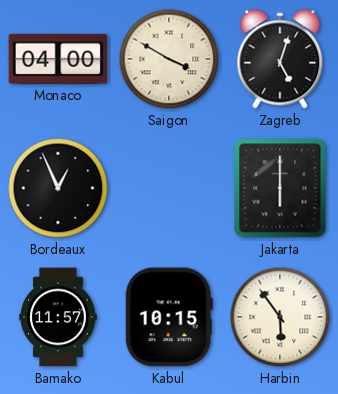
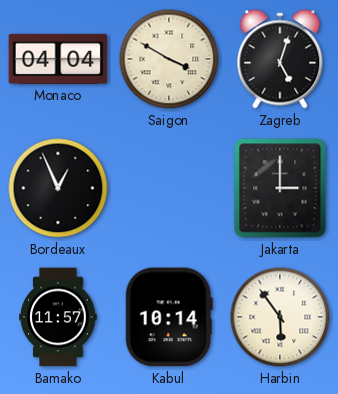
Monaco: 04:00 -> 04:04 (58, 59)
Jakarta: 6:00 -> 3:00 (280, 188)
Kabul: 10:15 -> 10:14 (169, 317)
